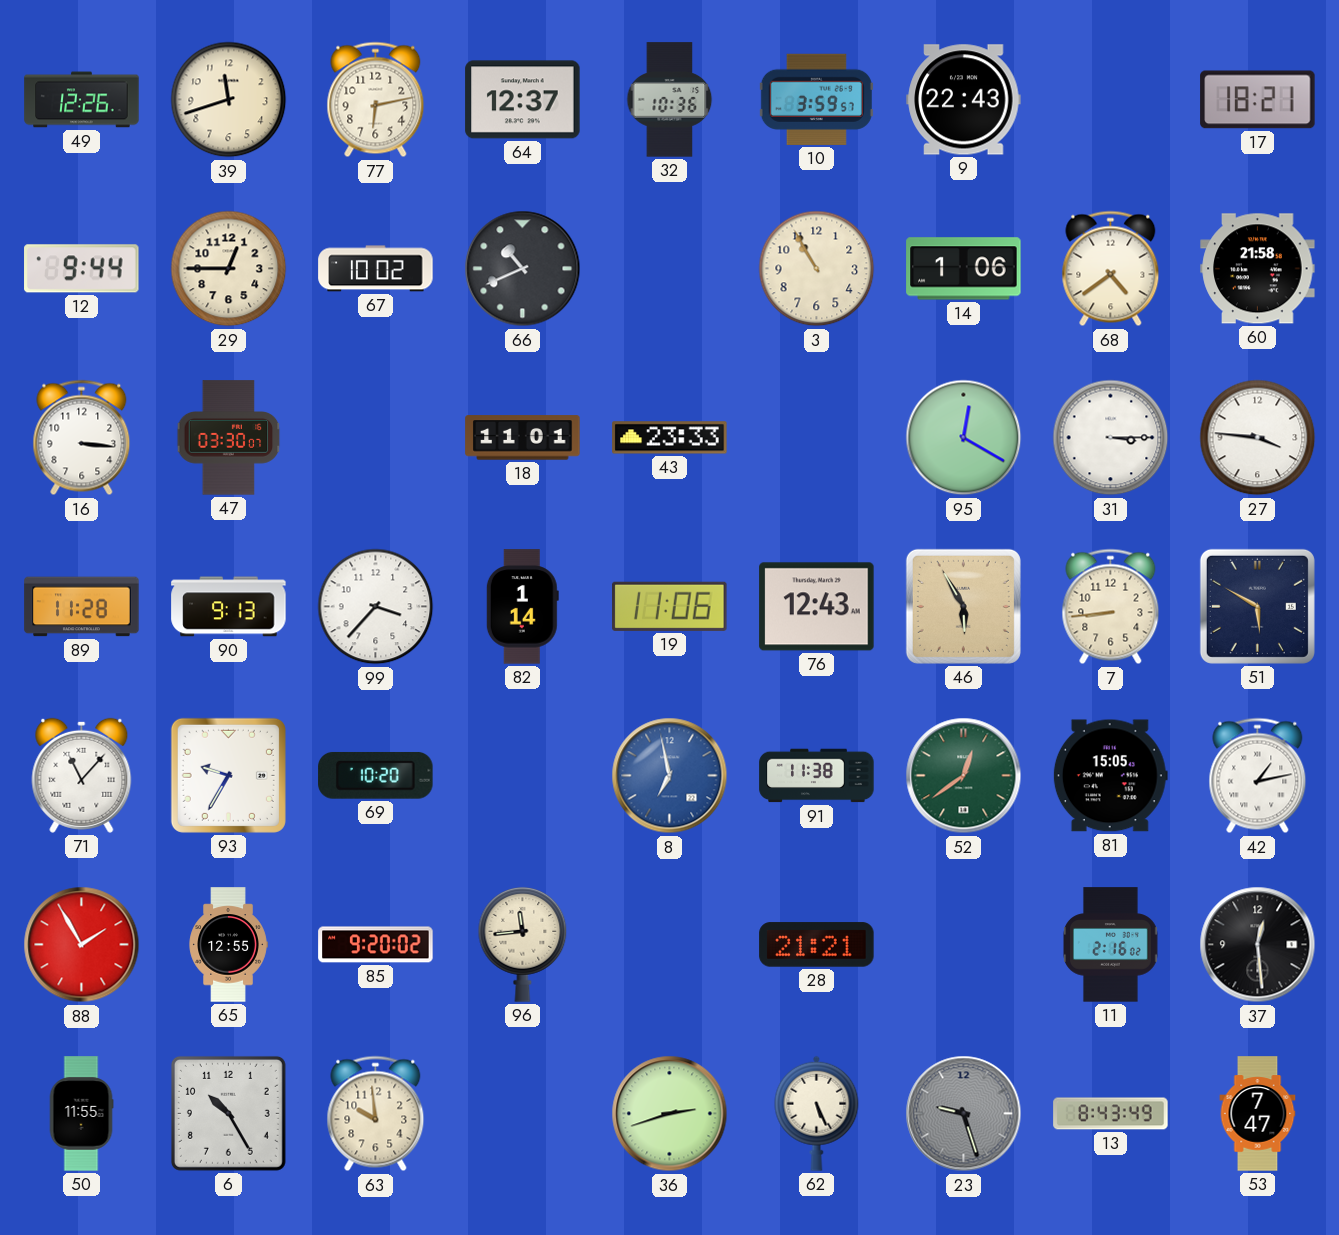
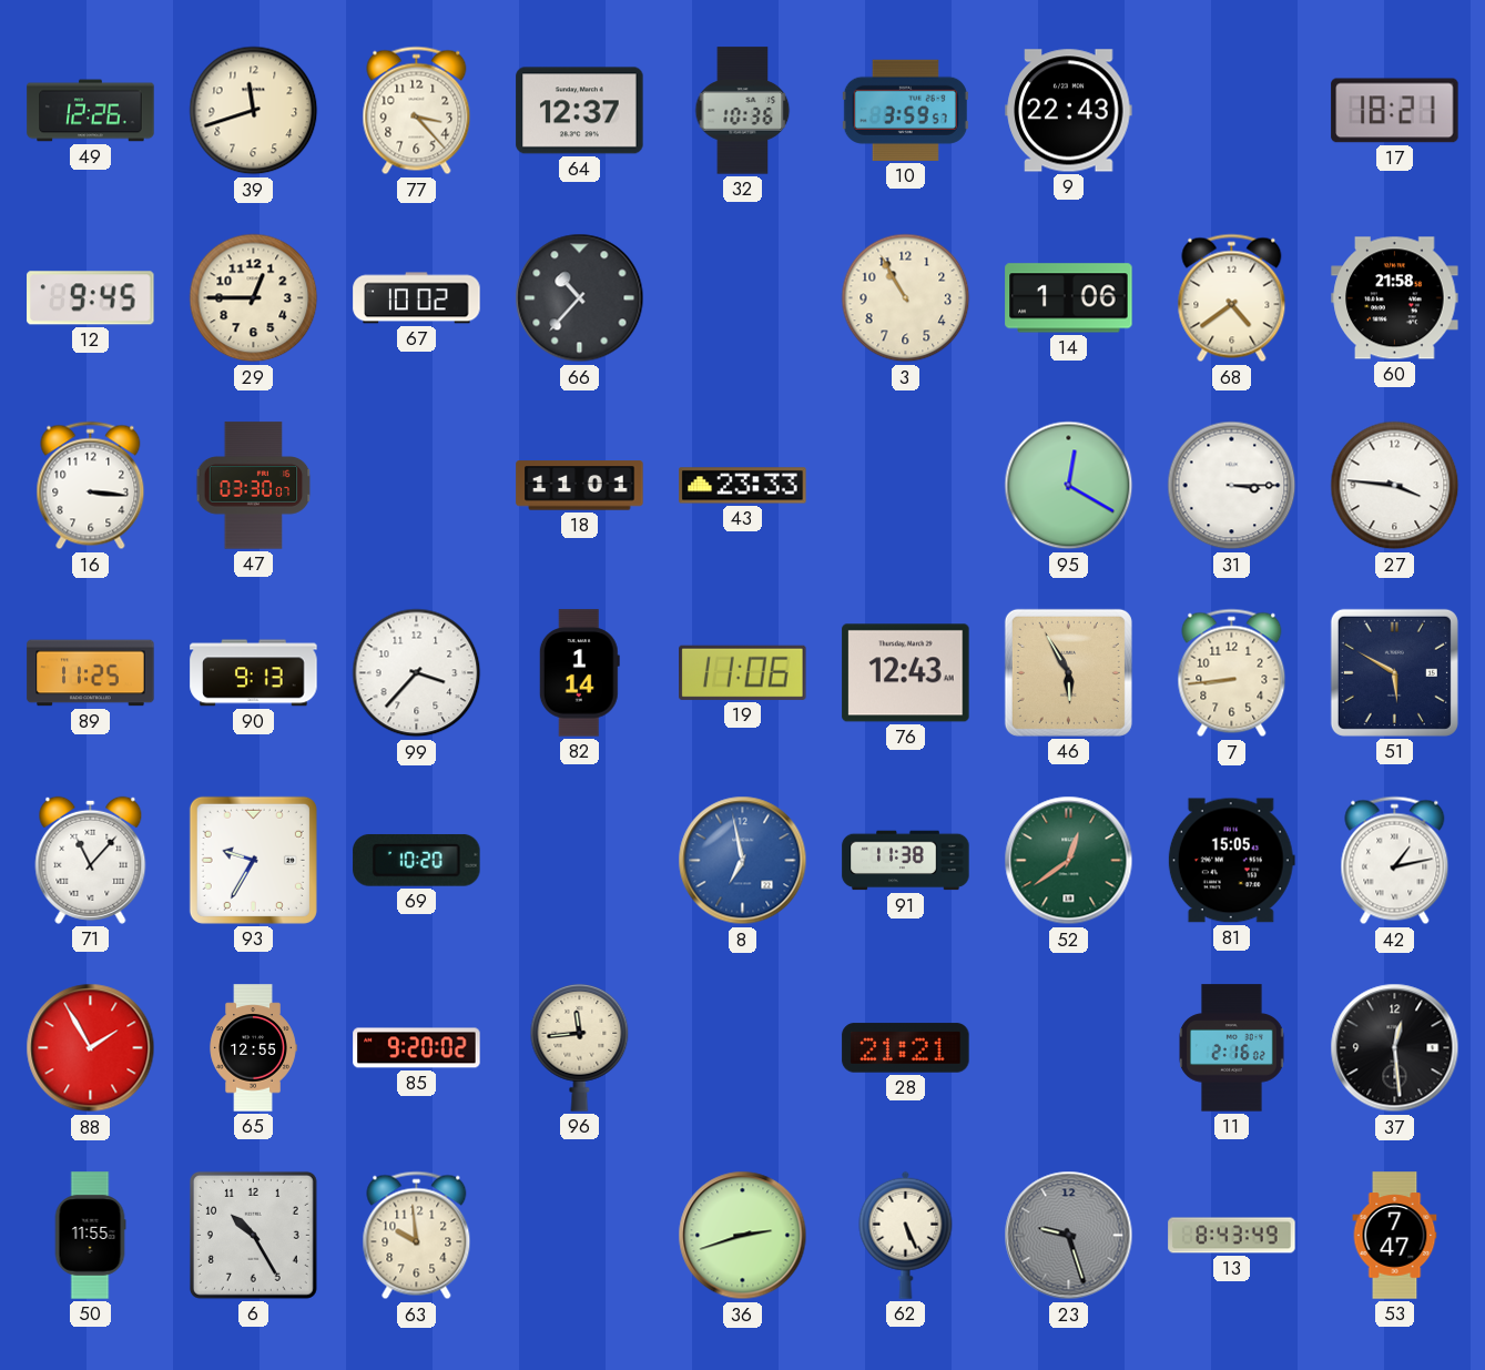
77: 6:13 -> 3:23 (417, 111)
12: 9:44 -> 9:45 (91, 298)
66: 10:41 -> 10:37 (580, 298)
89: 11:28 -> 11:25 (91, 673)
